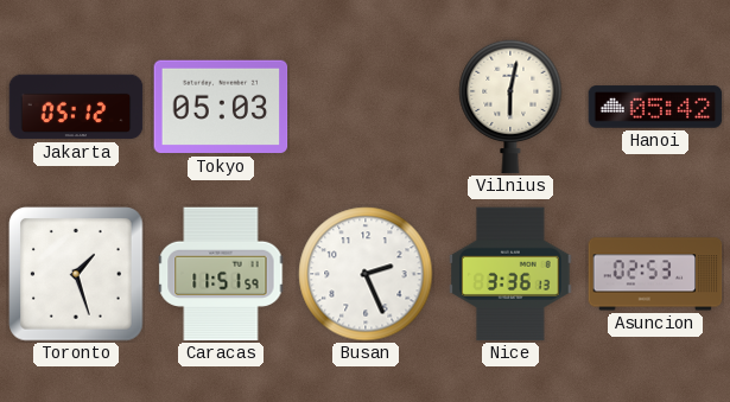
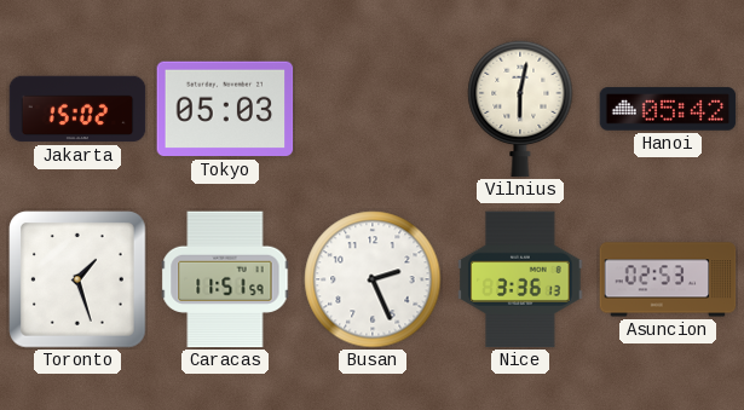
Jakarta: 05:12 -> 15:02 (77, 109)
